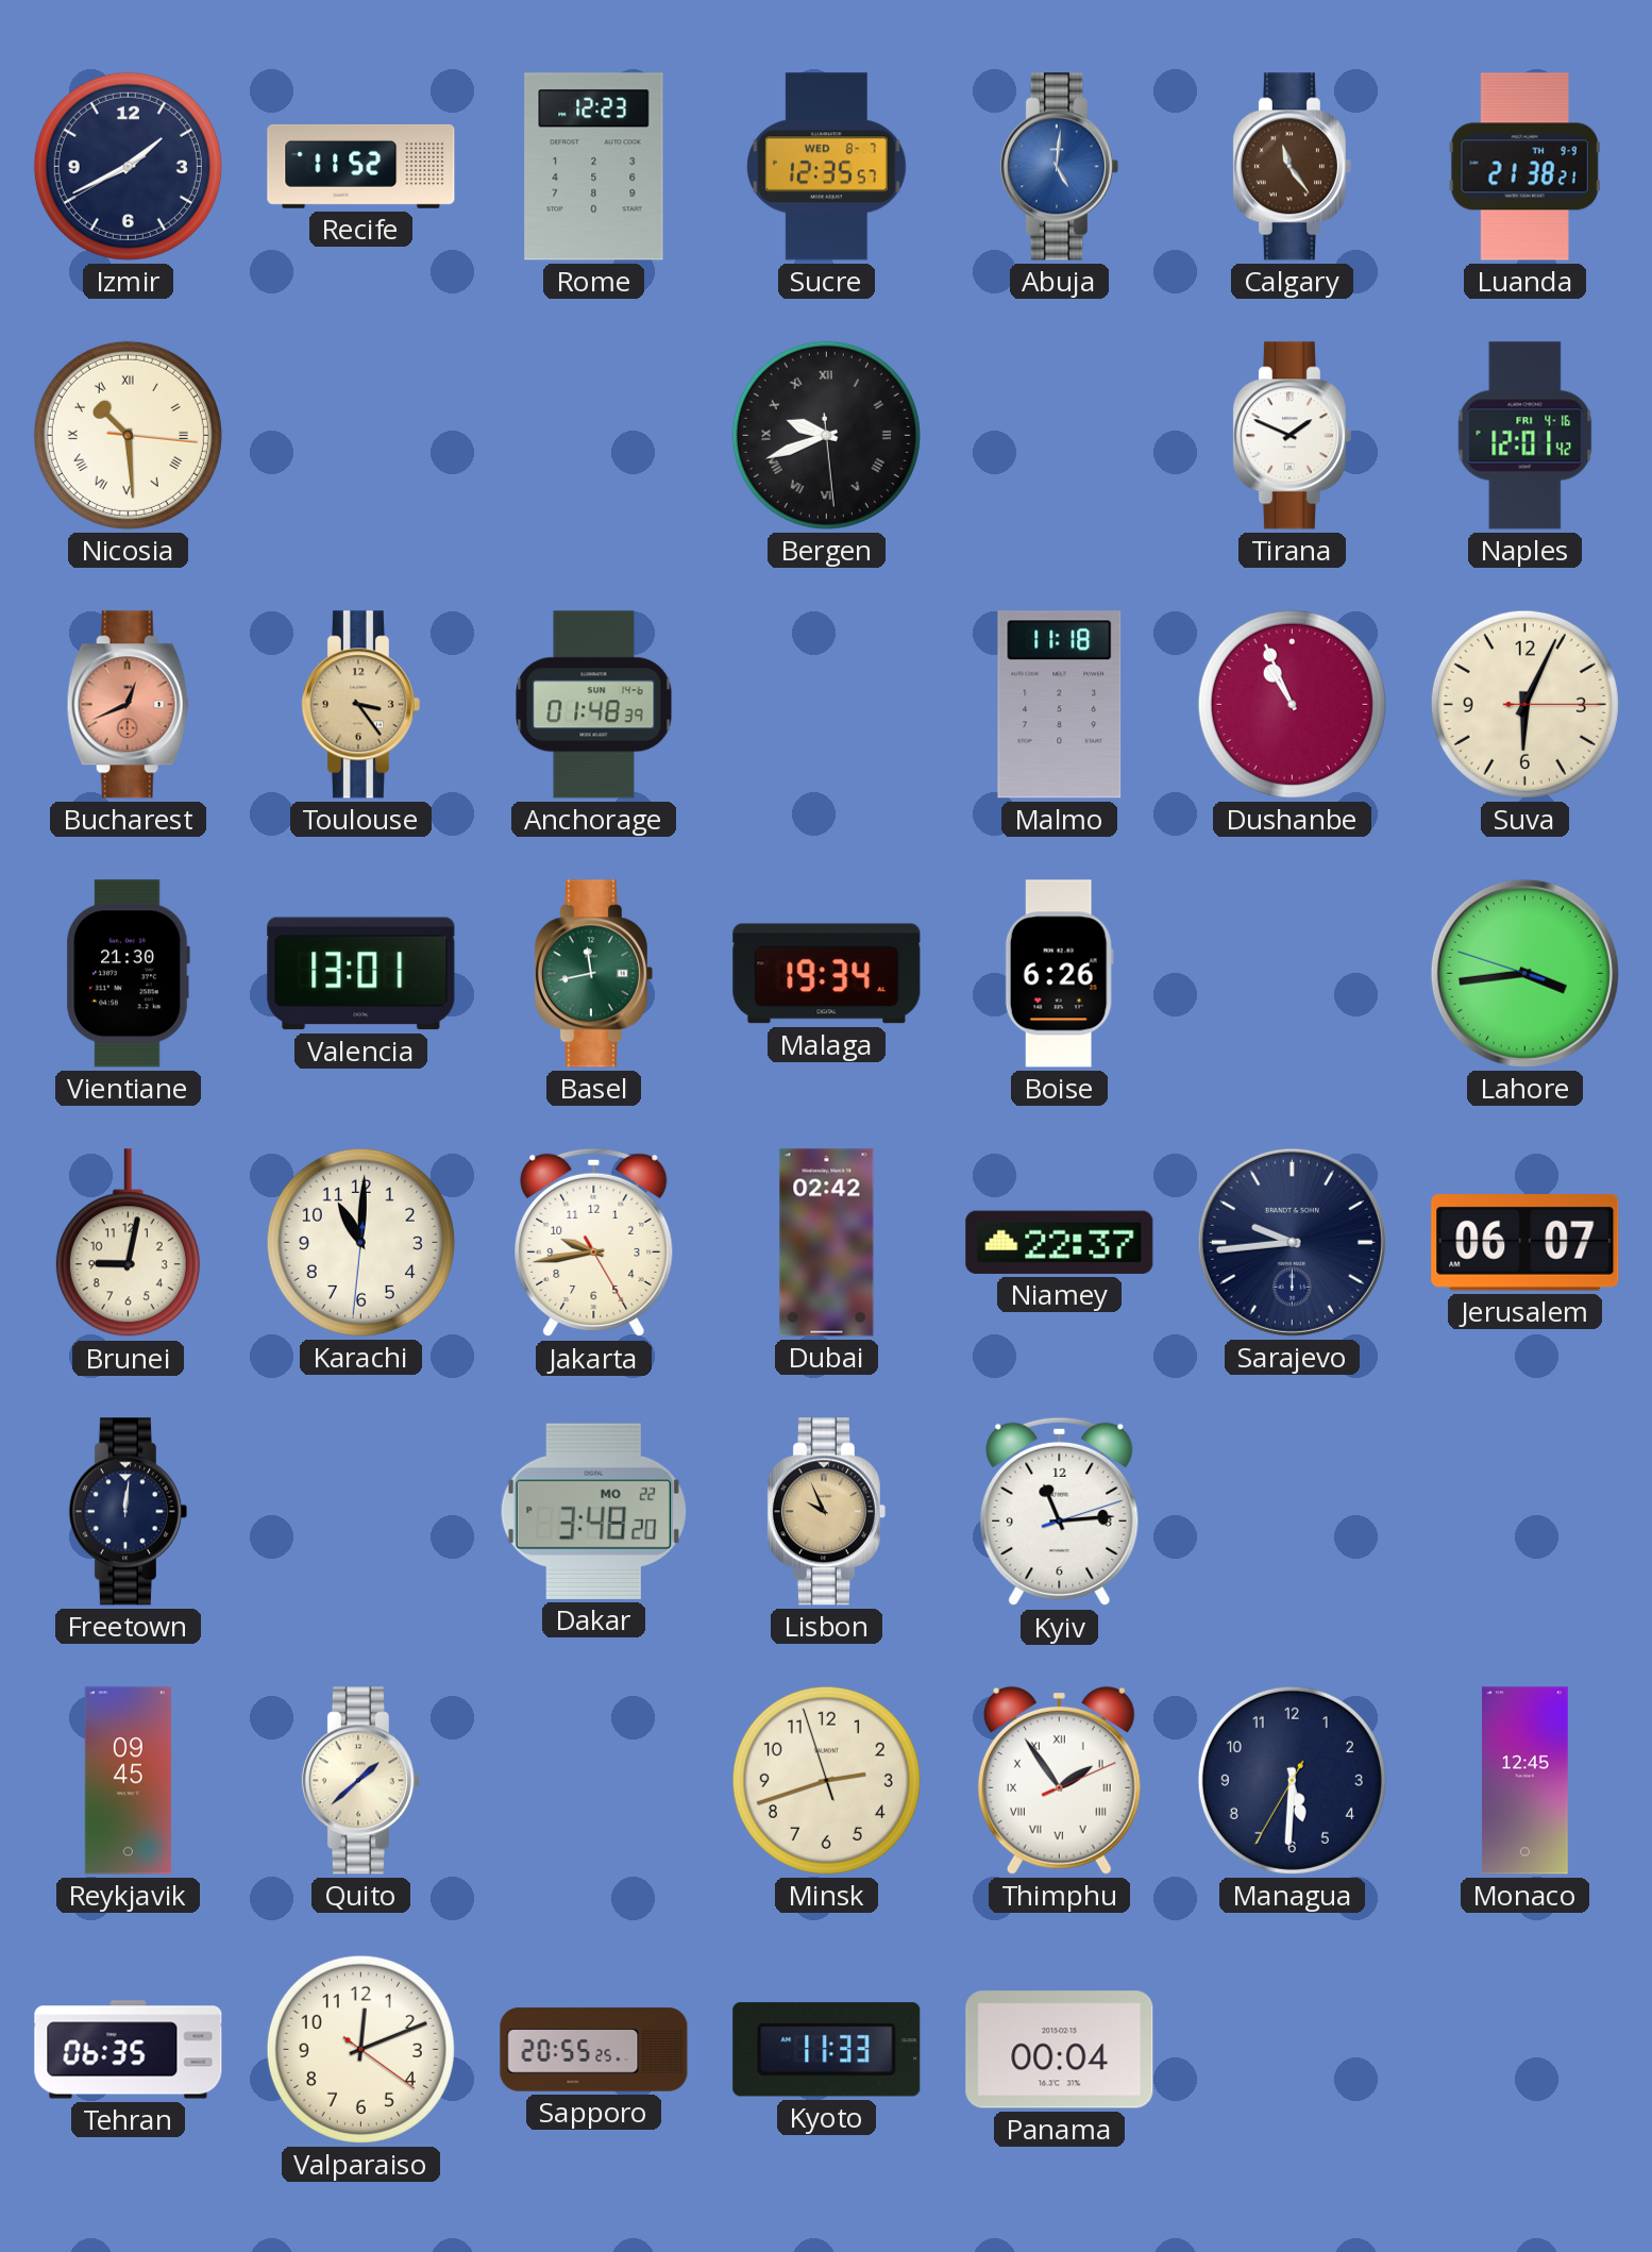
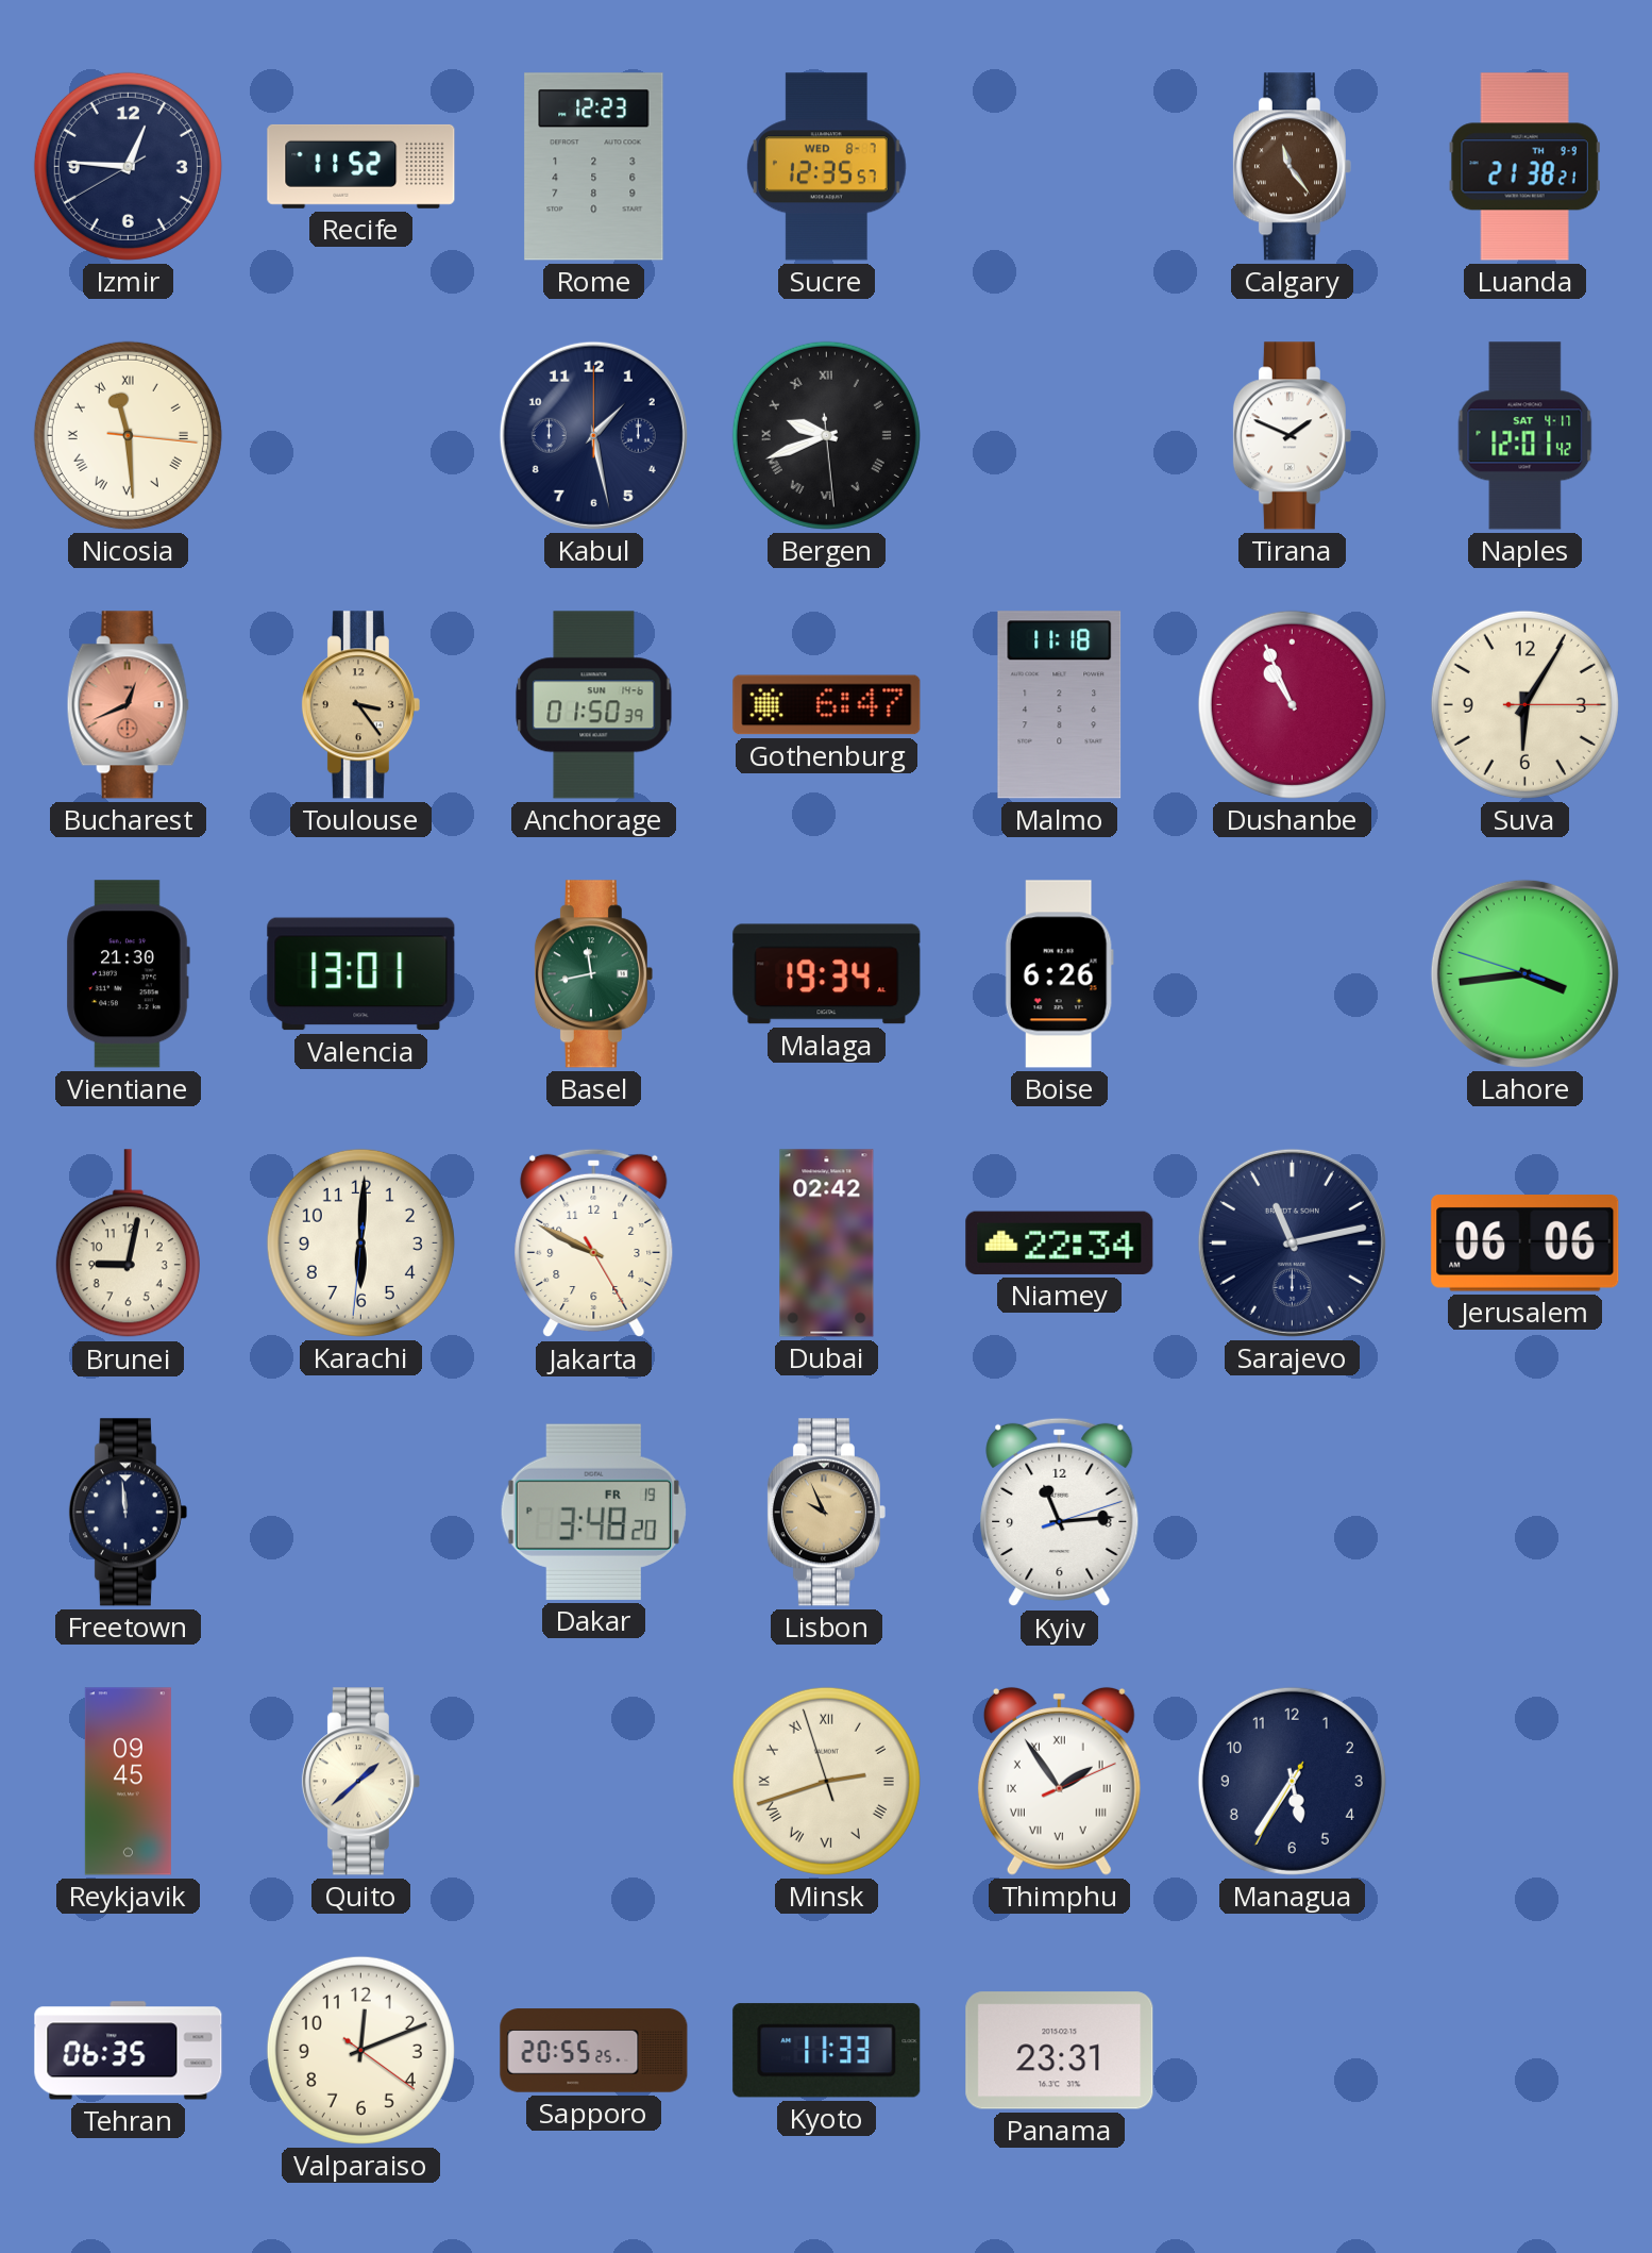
Izmir: 1:40 -> 12:45 (128, 166)
Abuja: 5:01 -> none (1059, 167)
Nicosia: 10:29 -> 11:29 (128, 435)
Kabul: none -> 1:28 (593, 435)
Naples date: FRI 4-16 -> SAT 4-17 (1525, 436)
Anchorage: 01:48 -> 01:50 (594, 705)
Gothenburg: none -> 6:47 (827, 705)
Suva: 6:04 -> 6:05 (1524, 704)
Karachi: 11:00 -> 6:00 (360, 1242)
Jakarta: 9:43 -> 9:49 (594, 1244)
Niamey: 22:37 -> 22:34 (1060, 1242)
Sarajevo: 9:44 -> 11:13 (1292, 1242)
Jerusalem: 06:07 -> 06:06 (1525, 1244)
Freetown: 12:01 -> 11:59 (128, 1513)
Dakar date: MO 22 -> FR 19 (593, 1512)
Minsk numerals: Arabic -> Roman (826, 1781)
Managua: 5:30 -> 5:35 (1292, 1781)
Monaco: 12:45 -> none (1524, 1781)
Panama: 00:04 -> 23:31 (1060, 2051)
